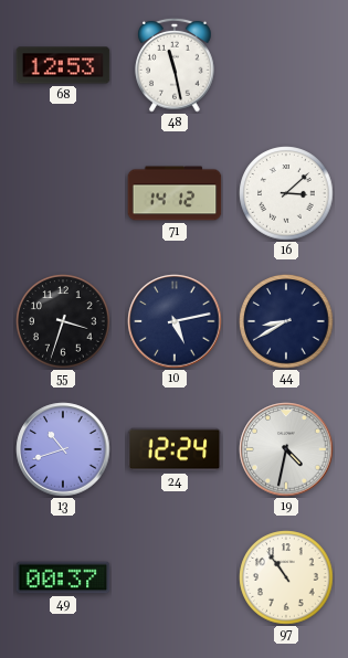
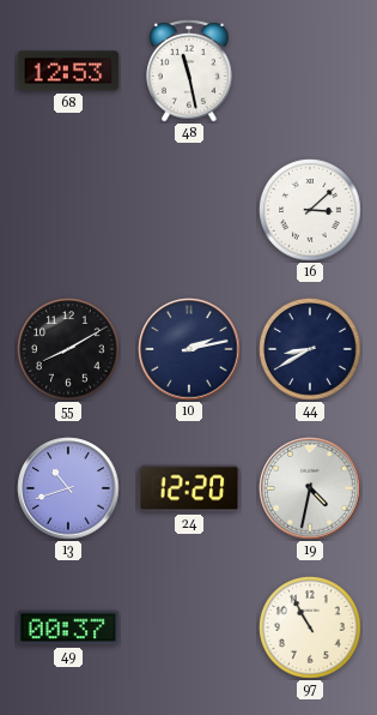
71: 14:12 -> none (175, 193)
55: 3:33 -> 8:10 (68, 349)
10: 5:13 -> 2:13 (189, 349)
24: 12:24 -> 12:20 (189, 488)
97: 10:54 -> 10:55 (310, 627)
